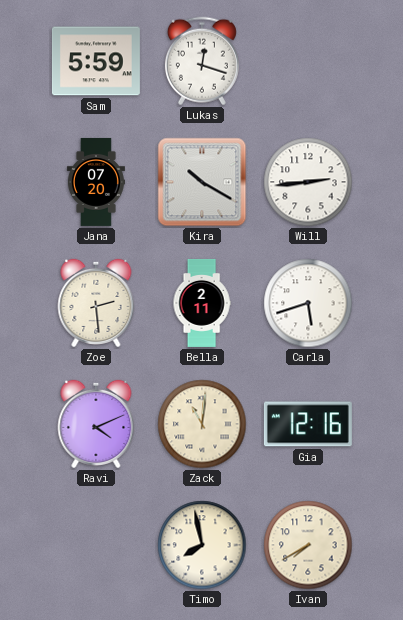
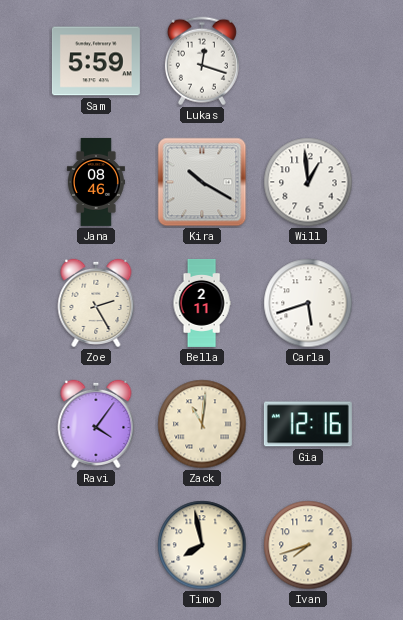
Jana: 07:20 -> 08:46 (96, 182)
Will: 2:44 -> 12:59 (308, 182)
Zoe: 2:29 -> 2:25 (96, 303)
Ravi: 4:11 -> 4:06 (96, 424)
Ivan: 7:40 -> 7:42 (308, 545)
